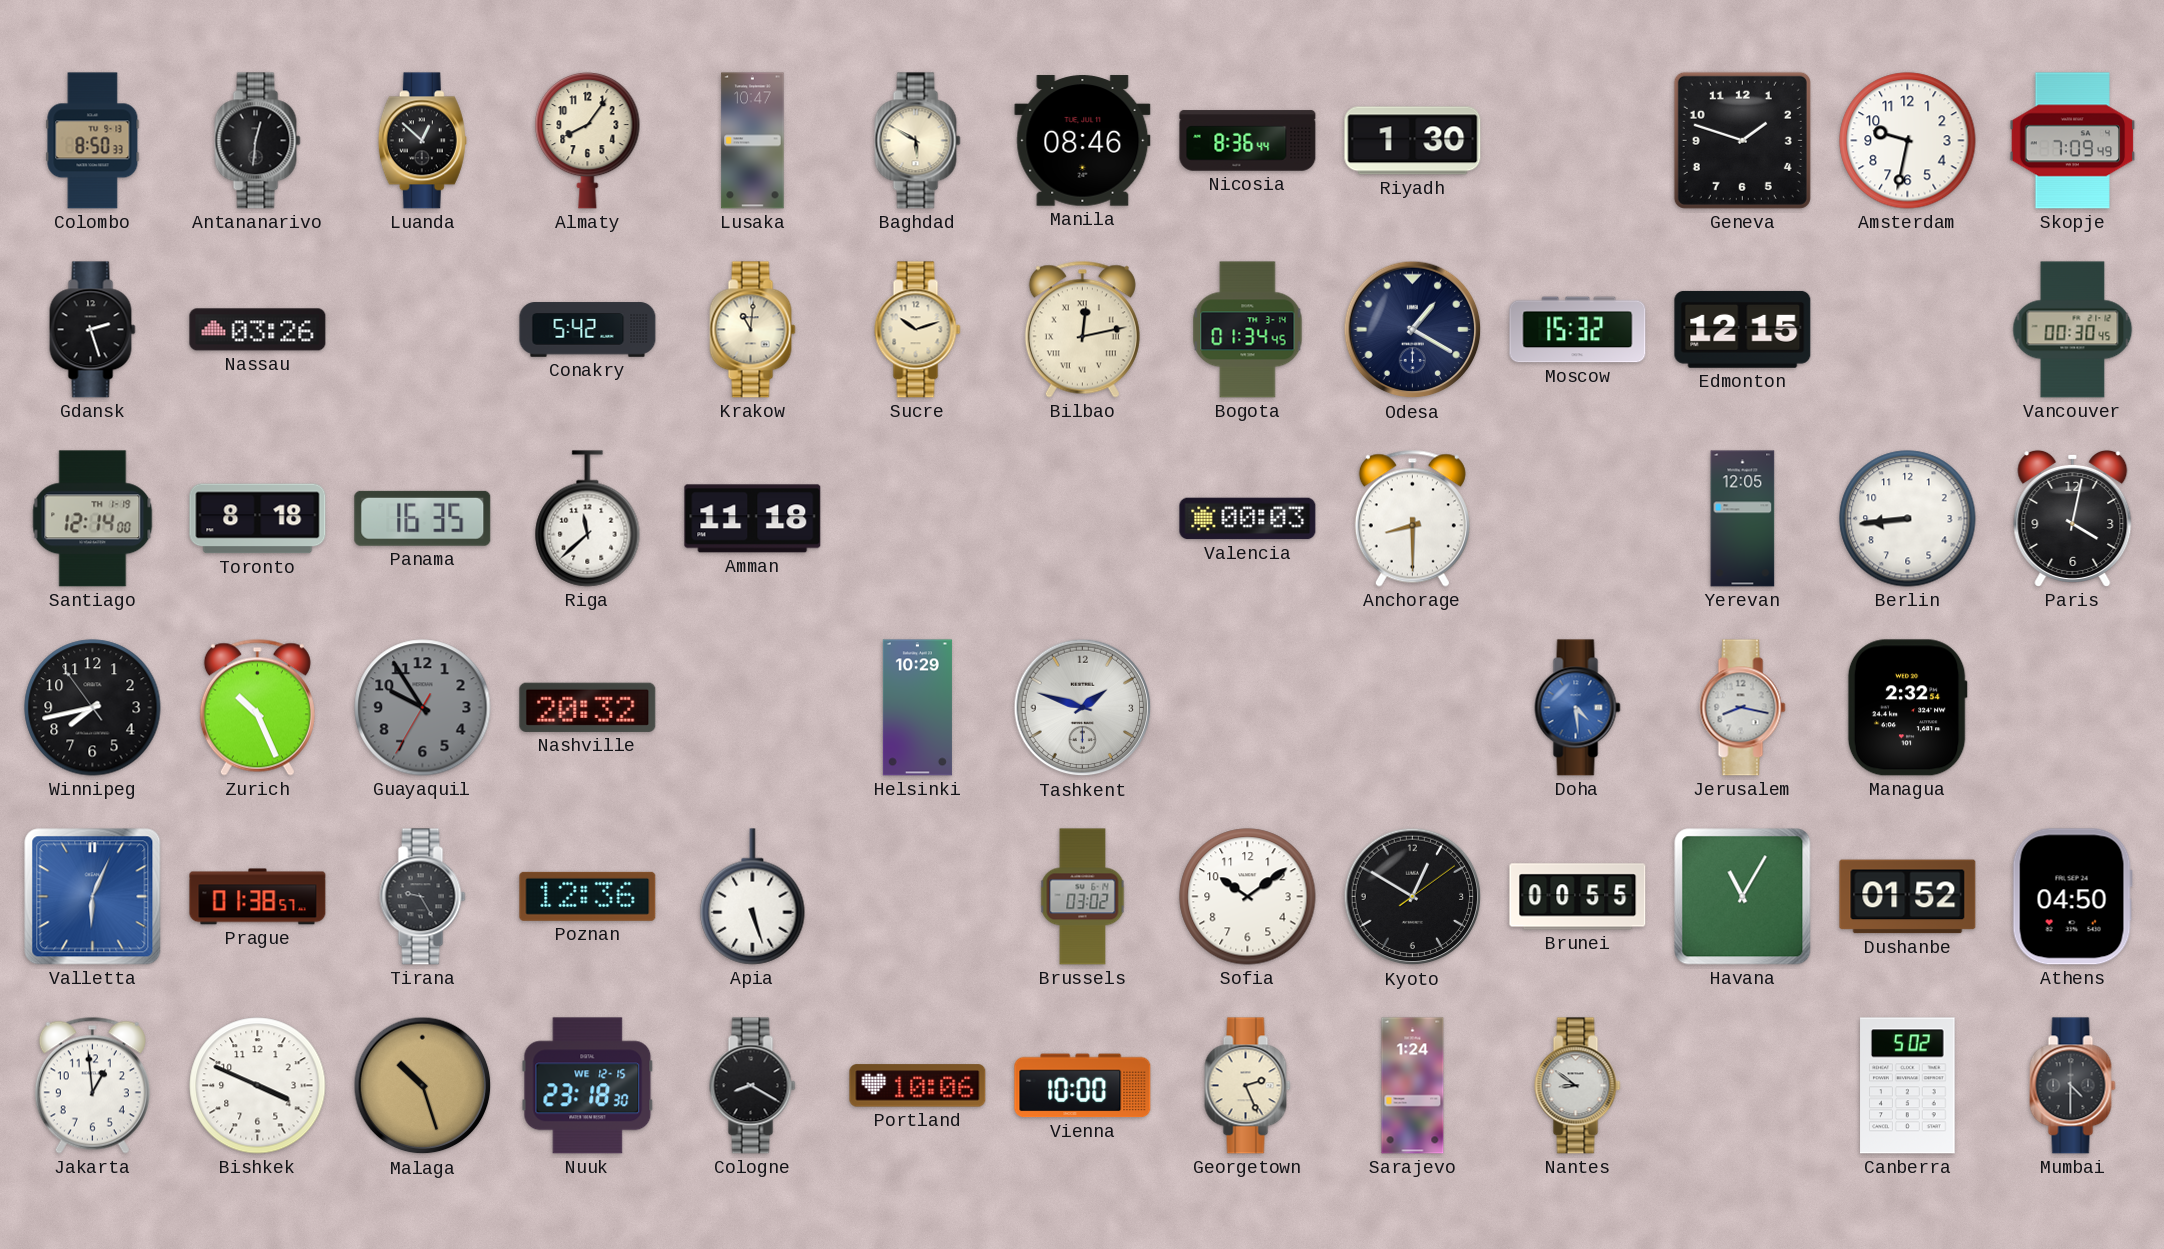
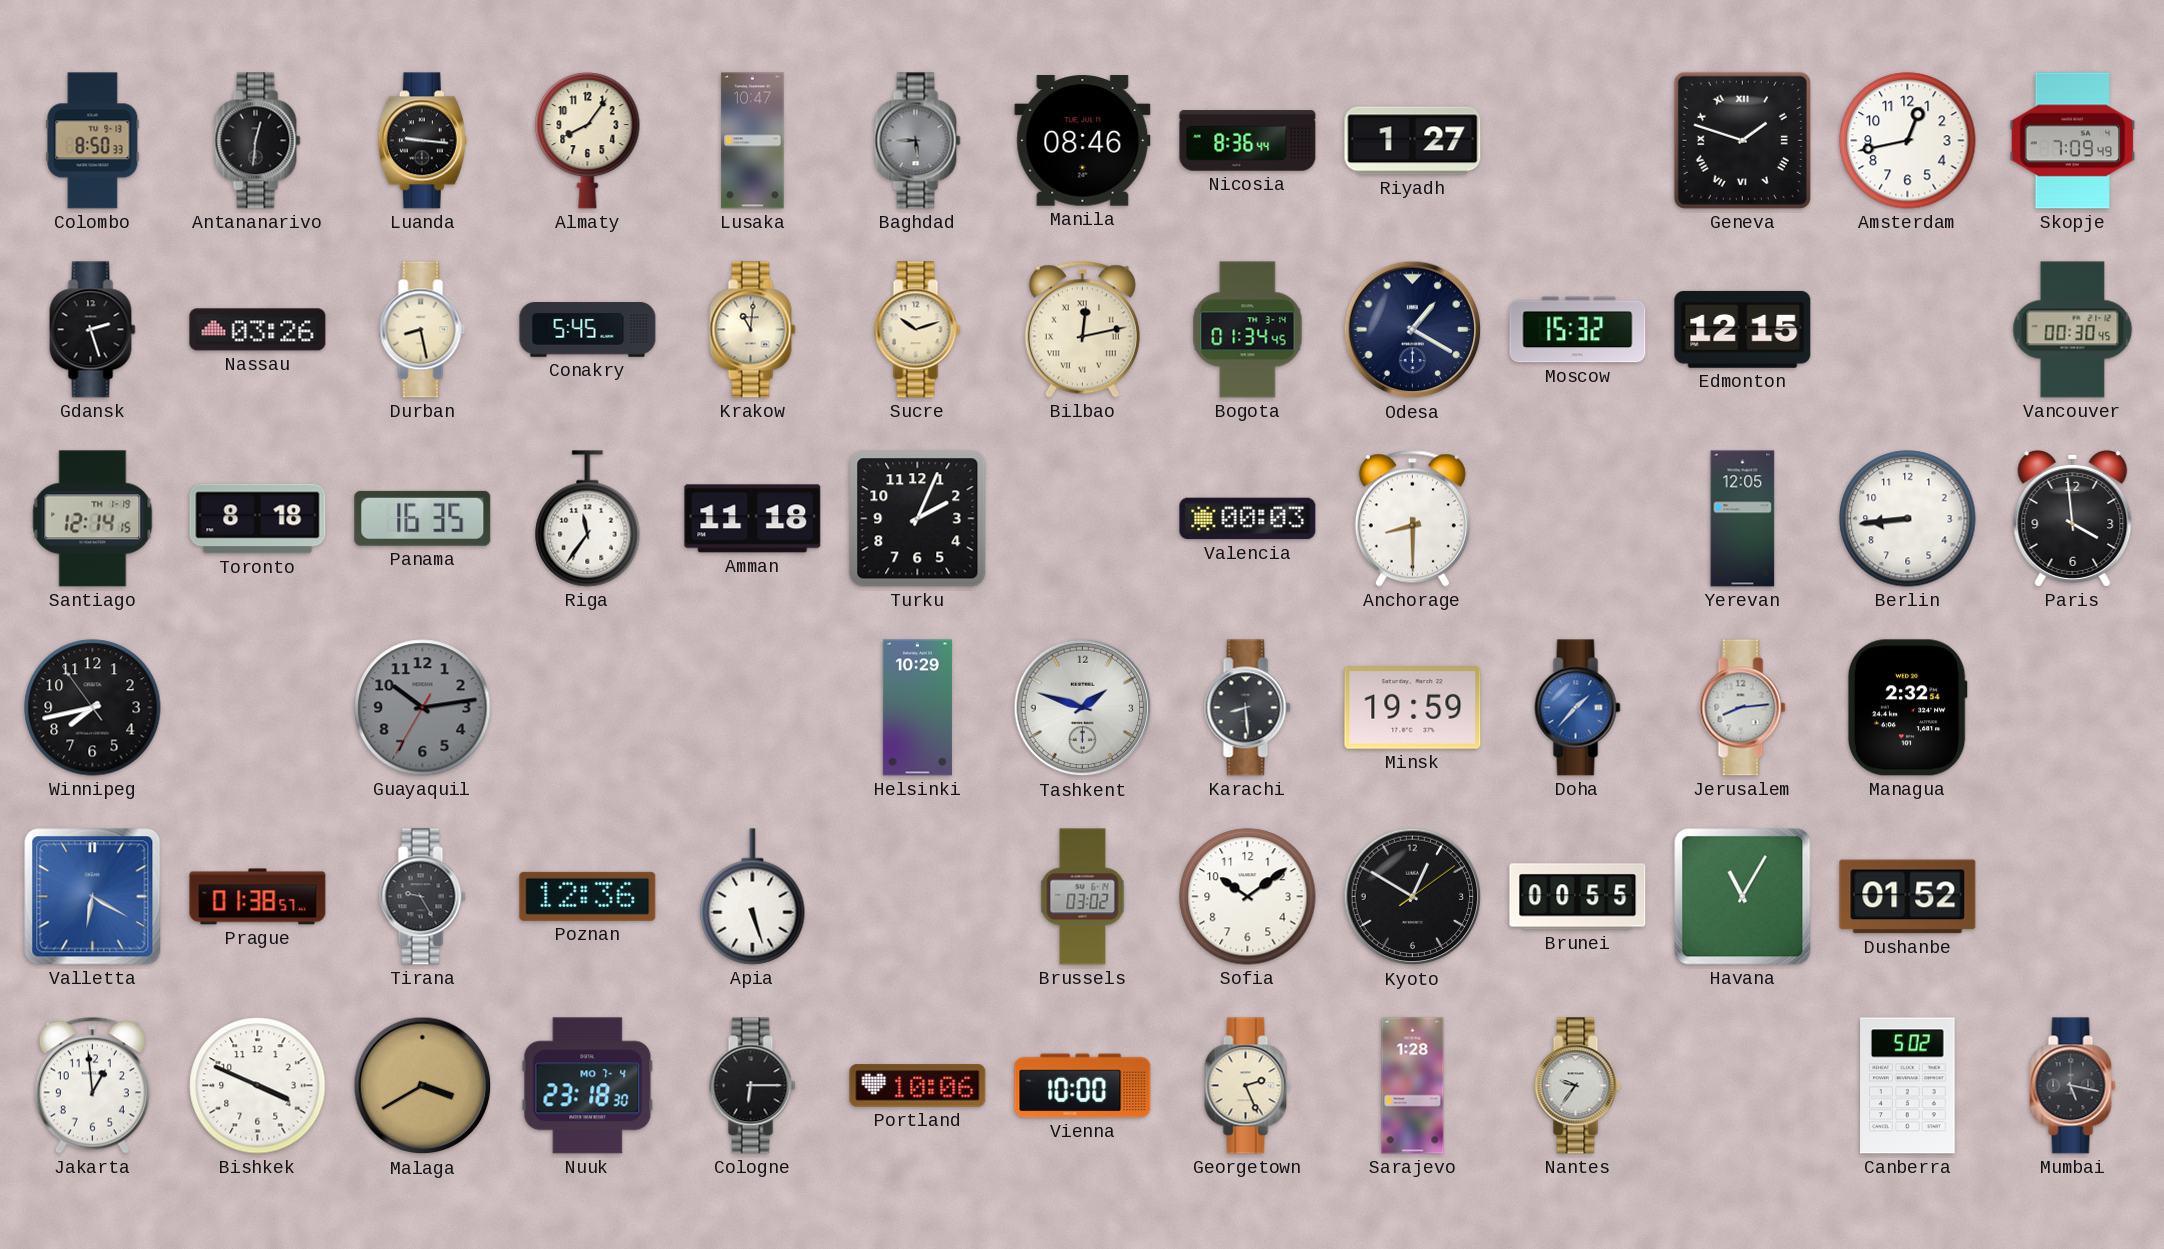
Luanda: 12:52 -> 9:16 (422, 141)
Baghdad: 5:50 -> 5:45 (918, 141)
Baghdad dial: cream -> grey (918, 141)
Riyadh: 1:30 -> 1:27 (1413, 141)
Geneva numerals: Arabic -> Roman (1742, 140)
Amsterdam: 9:32 -> 12:43 (1908, 141)
Durban: none -> 8:28 (423, 330)
Conakry: 5:42 -> 5:45 (588, 330)
Santiago: 12:14:00 -> 12:14:15 (93, 519)
Riga: 11:38 -> 11:36 (588, 519)
Turku: none -> 2:04 (918, 519)
Paris: 4:02 -> 3:59 (2073, 518)
Zurich: 10:26 -> none (257, 707)
Guayaquil: 9:54 -> 10:13 (423, 708)
Nashville: 20:32 -> none (588, 707)
Karachi: none -> 8:29 (1248, 708)
Minsk: none -> 19:59 (1413, 708)
Doha: 4:29 -> 1:37 (1578, 708)
Jerusalem: 8:17 -> 8:14 (1743, 708)
Valletta: 6:04 -> 6:20 (93, 897)
Athens: 04:50 -> none (2072, 897)
Malaga: 10:27 -> 3:40 (423, 1086)
Nuuk date: WE 12-15 -> MO 7-4 (588, 1086)
Cologne: 8:20 -> 6:15 (753, 1086)
Sarajevo: 1:24 -> 1:28 (1413, 1086)
Nantes: 8:51 -> 9:36 (1578, 1086)
Mumbai: 4:30 -> 5:17 (2073, 1086)
